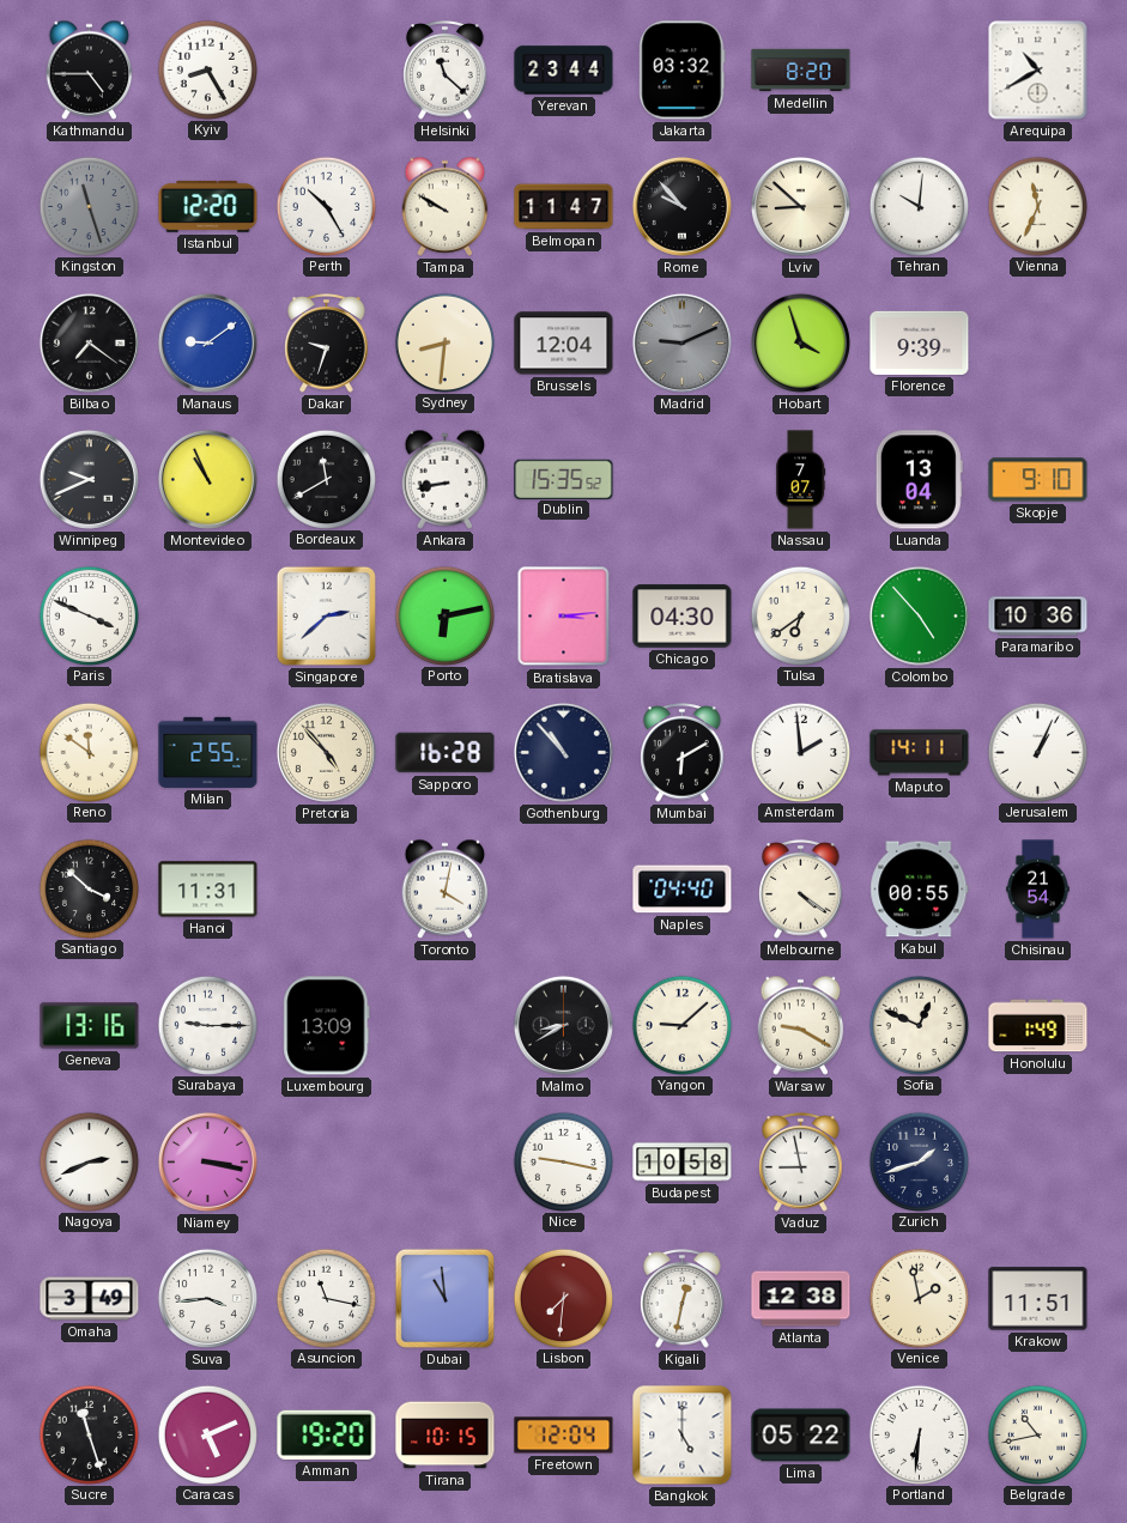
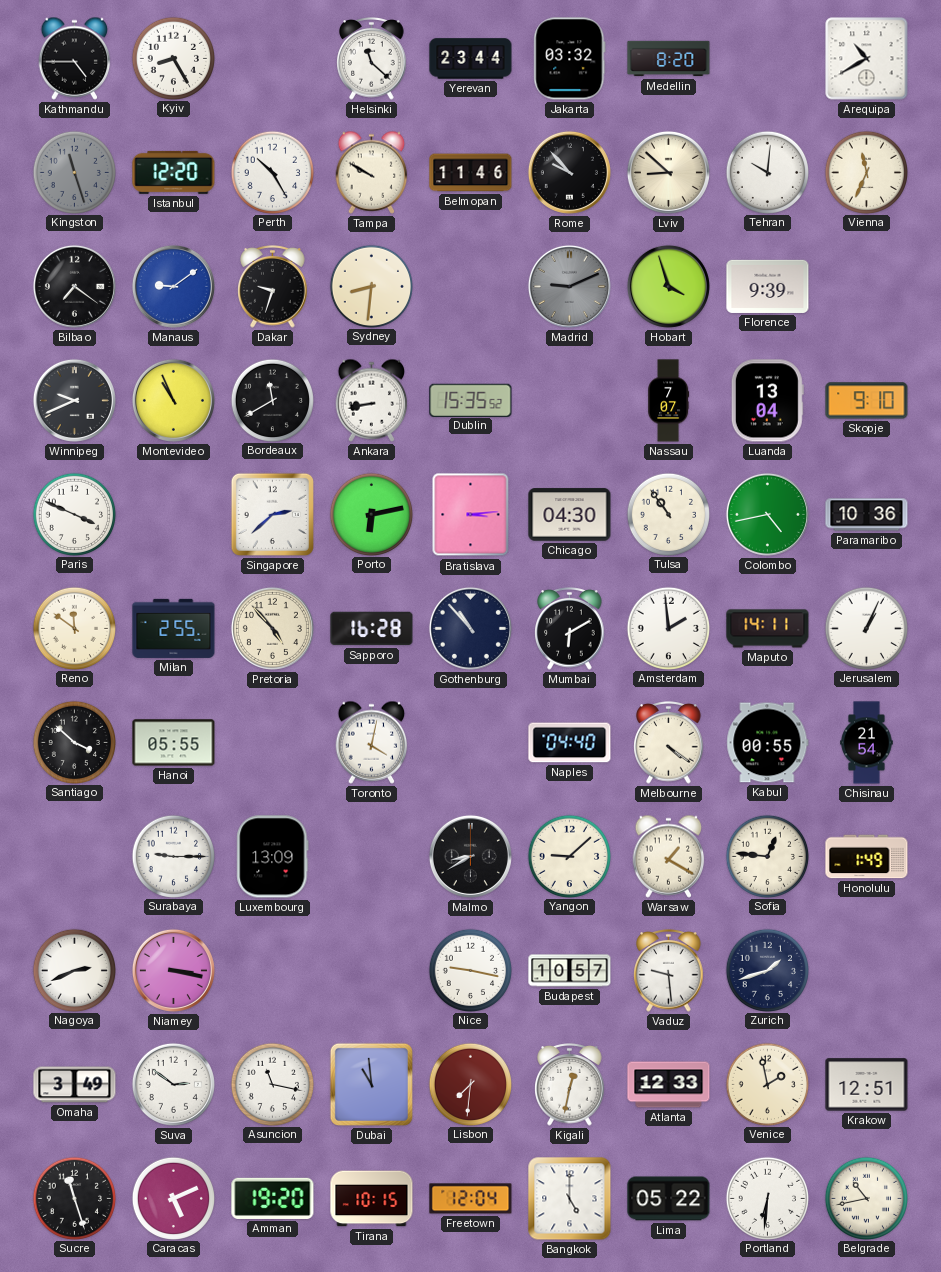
Belmopan: 11:47 -> 11:46 (471, 173)
Brussels: 12:04 -> none (564, 344)
Tulsa: 6:39 -> 10:54 (668, 514)
Colombo: 4:53 -> 4:43 (767, 514)
Hanoi: 11:31 -> 05:55 (174, 743)
Geneva: 13:16 -> none (90, 1026)
Warsaw: 9:20 -> 1:20 (669, 856)
Sofia: 12:49 -> 12:46 (767, 856)
Budapest: 10:58 -> 10:57 (570, 971)
Vaduz: 8:58 -> 9:29 (669, 971)
Suva: 3:44 -> 2:51 (173, 1084)
Atlanta: 12:38 -> 12:33 (669, 1085)
Krakow: 11:51 -> 12:51 (867, 1085)
